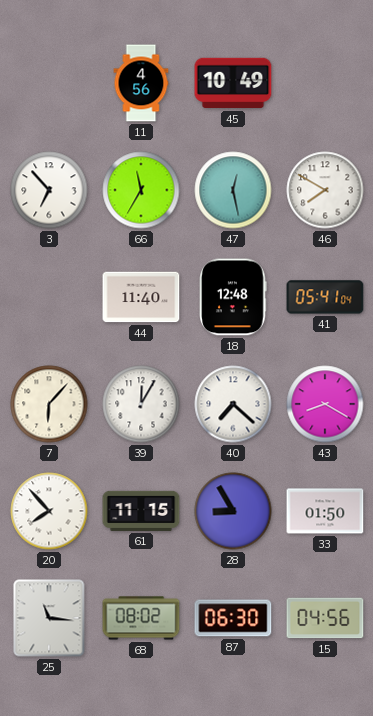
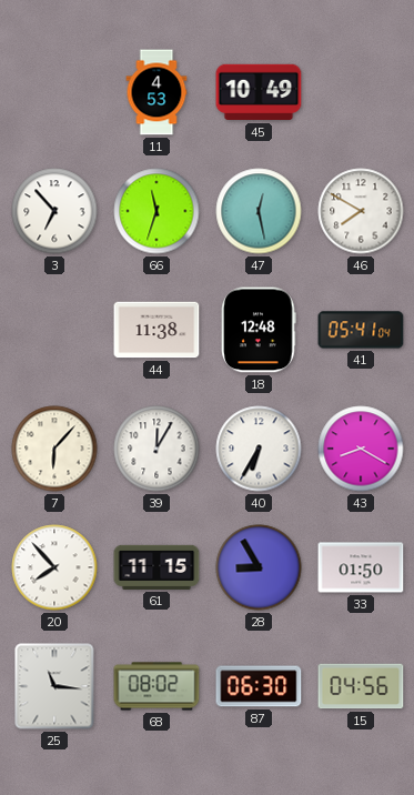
11: 4:56 -> 4:53 (156, 92)
66: 11:35 -> 11:33 (156, 211)
44: 11:40 -> 11:38 (156, 330)
40: 7:22 -> 6:35 (259, 449)
